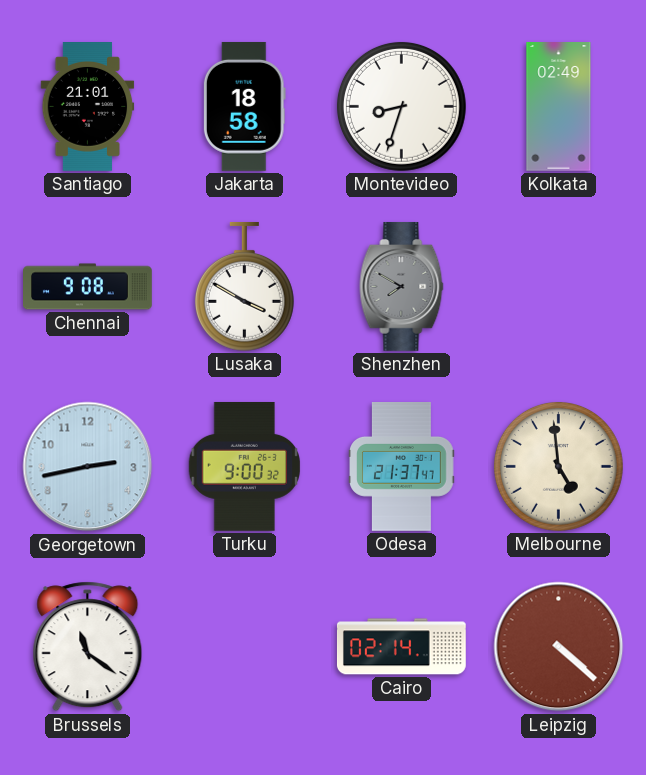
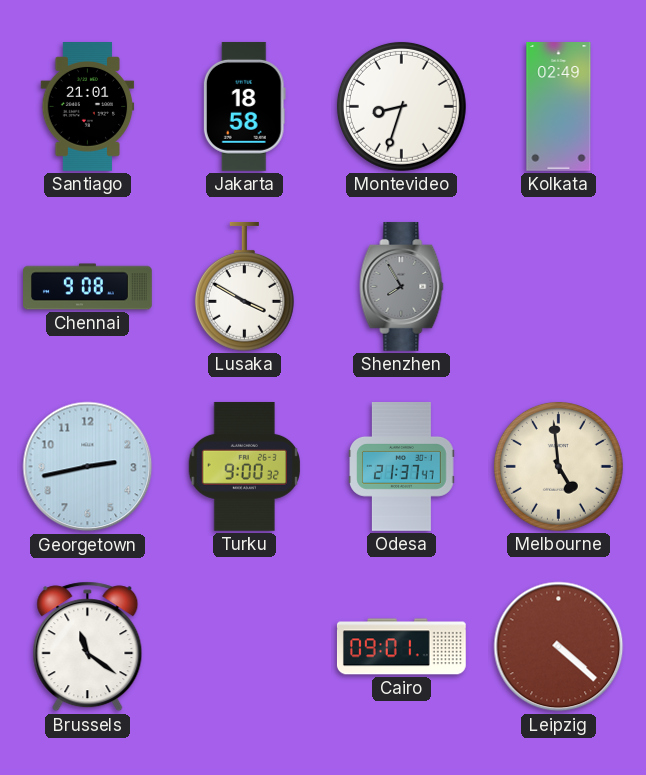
Shenzhen: 7:50 -> 7:55 (402, 287)
Cairo: 02:14 -> 09:01 (402, 647)
